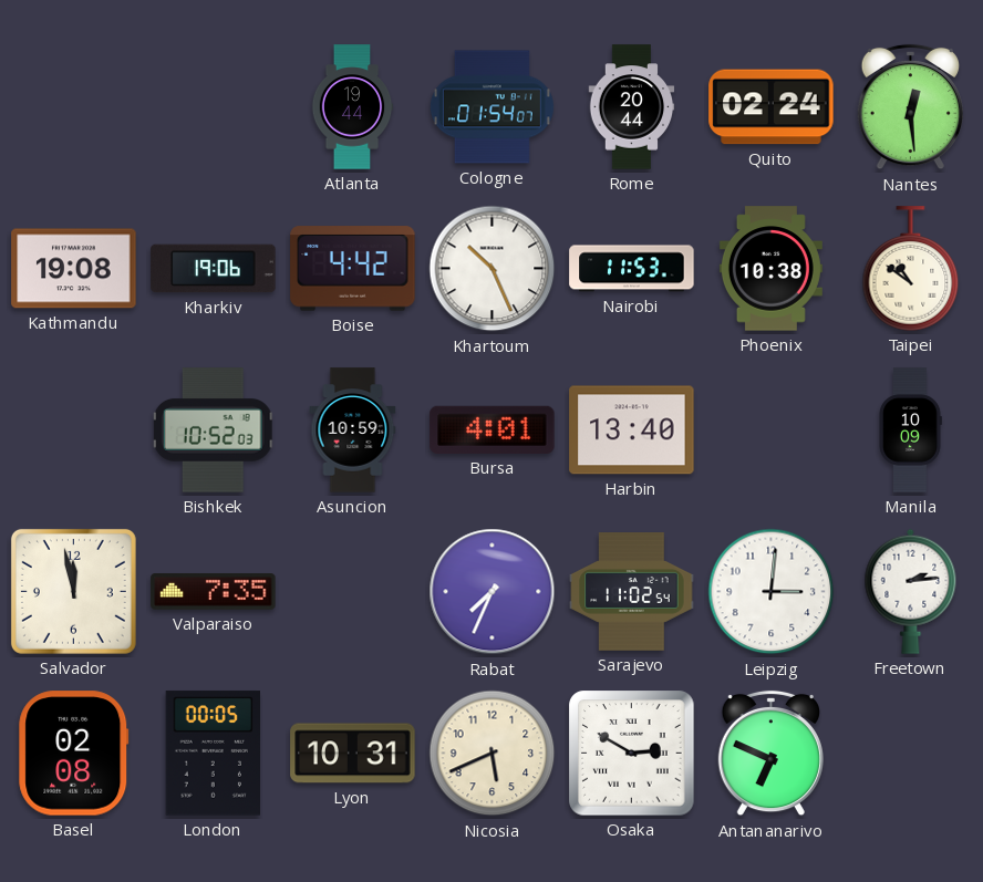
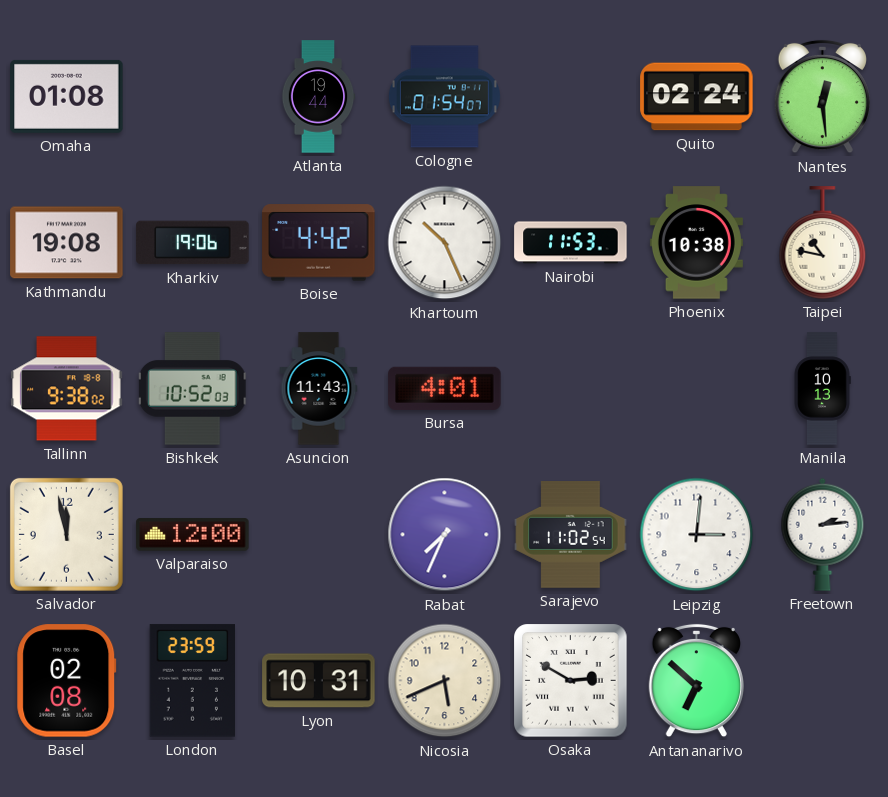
Omaha: none -> 01:08 (67, 96)
Rome: 20:44 -> none (632, 107)
Taipei: 10:51 -> 10:47 (823, 243)
Tallinn: none -> 9:38 (67, 389)
Asuncion: 10:59 -> 11:43 (319, 389)
Harbin: 13:40 -> none (632, 430)
Manila: 10:09 -> 10:13 (822, 389)
Valparaiso: 7:35 -> 12:00 (193, 535)
London: 00:05 -> 23:59 (193, 681)
Antananarivo: 6:49 -> 6:52 (696, 681)
